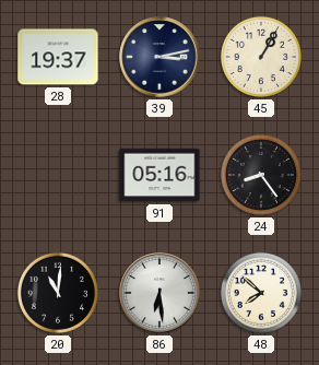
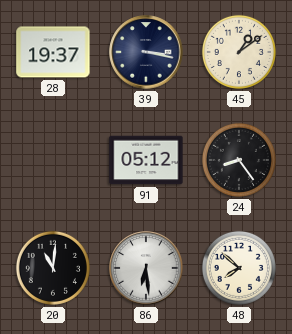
39: 3:13 -> 3:17 (146, 52)
45: 1:05 -> 1:09 (239, 52)
91: 05:16 -> 05:12 (146, 160)
